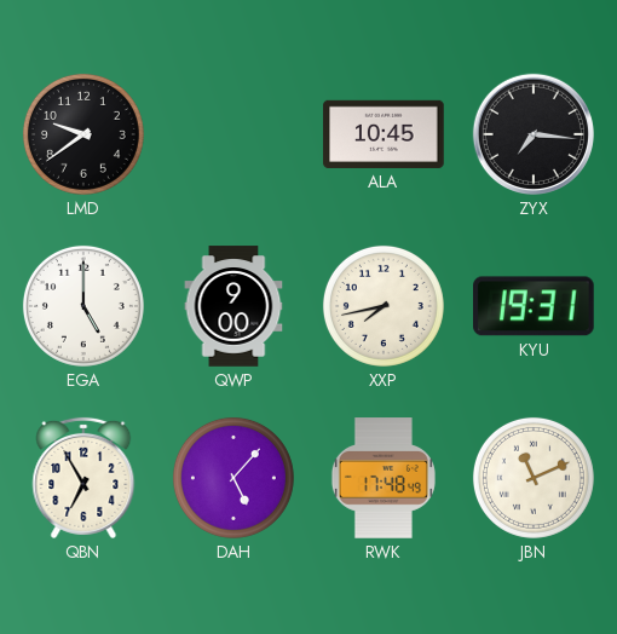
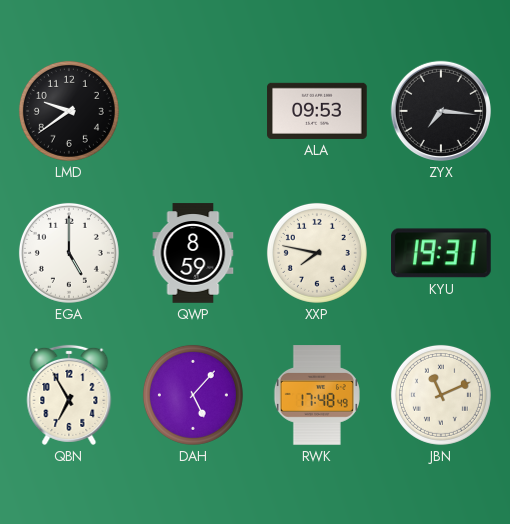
ALA: 10:45 -> 09:53 (317, 111)
QWP: 9:00 -> 8:59 (193, 253)
XXP: 7:43 -> 7:47 (317, 253)
